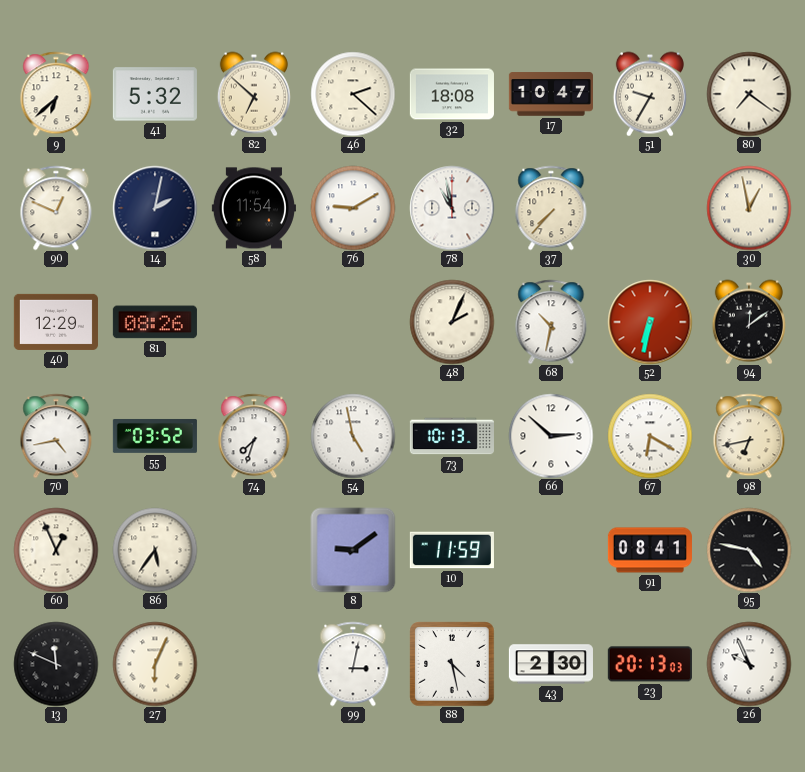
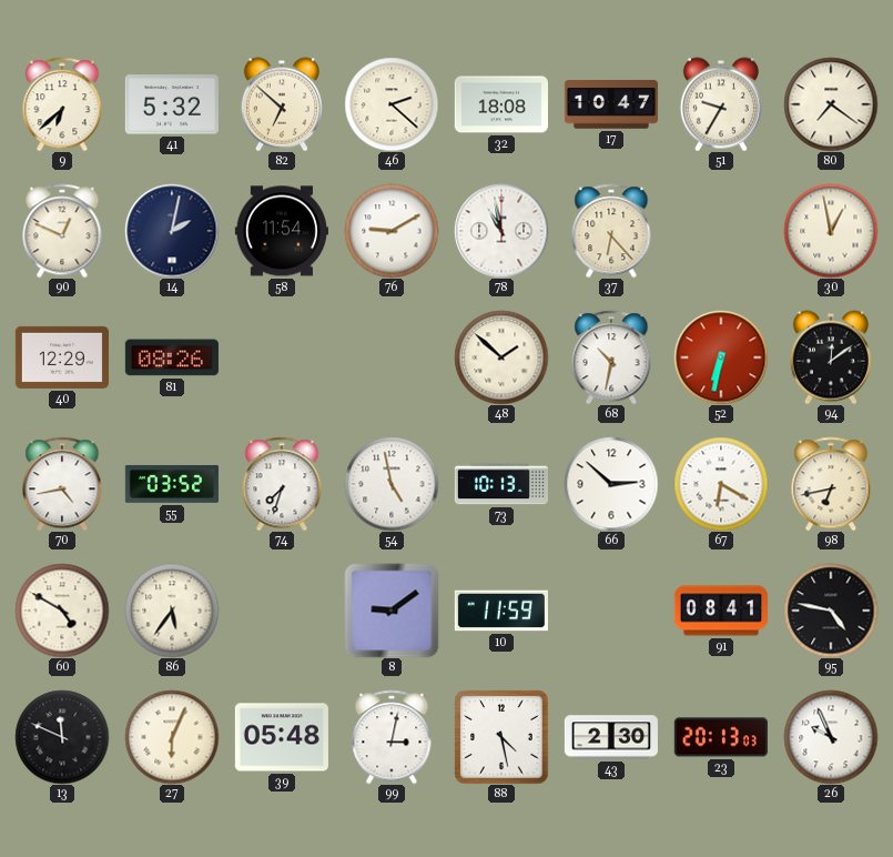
37: 7:37 -> 6:23 (611, 231)
48: 2:04 -> 1:52 (501, 357)
60: 12:56 -> 4:50 (62, 611)
39: none -> 05:48 (282, 737)
